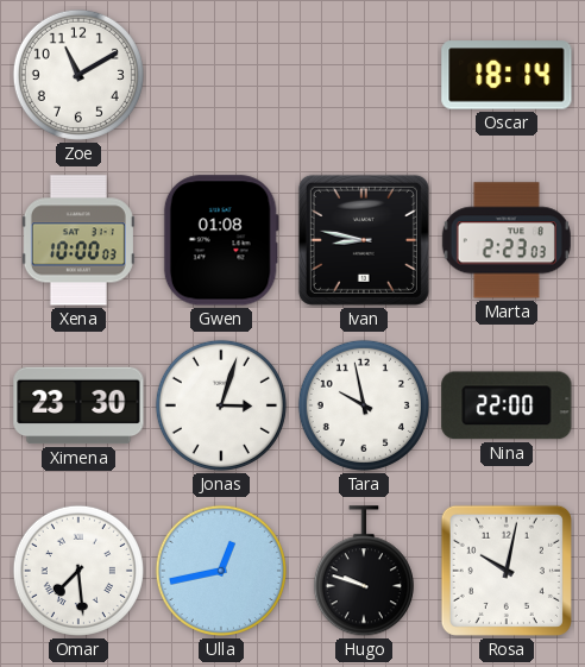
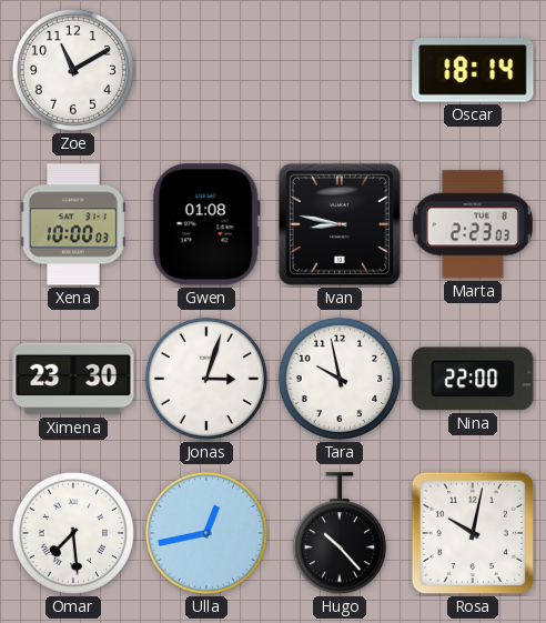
Hugo: 9:48 -> 10:23 (340, 534)
